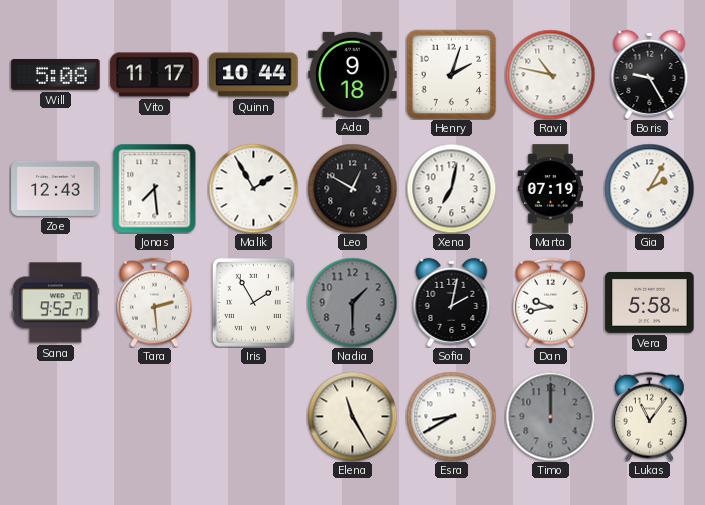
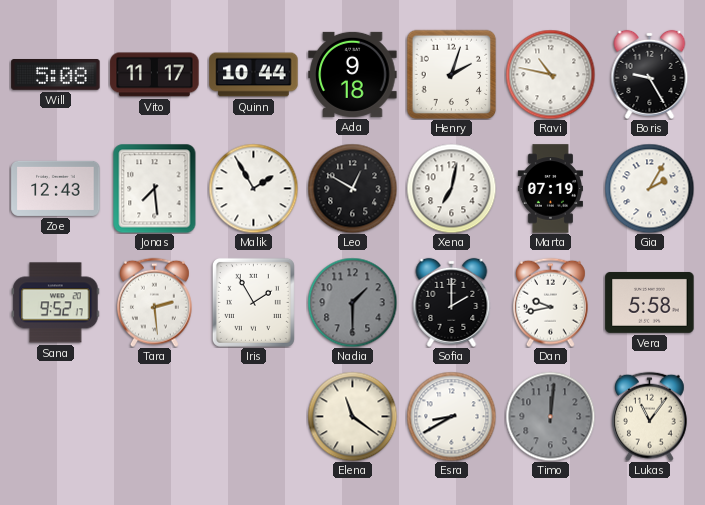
Sofia: 2:02 -> 2:00 (452, 302)
Elena: 11:25 -> 11:21 (352, 416)
Timo: 12:00 -> 12:01 (550, 416)
